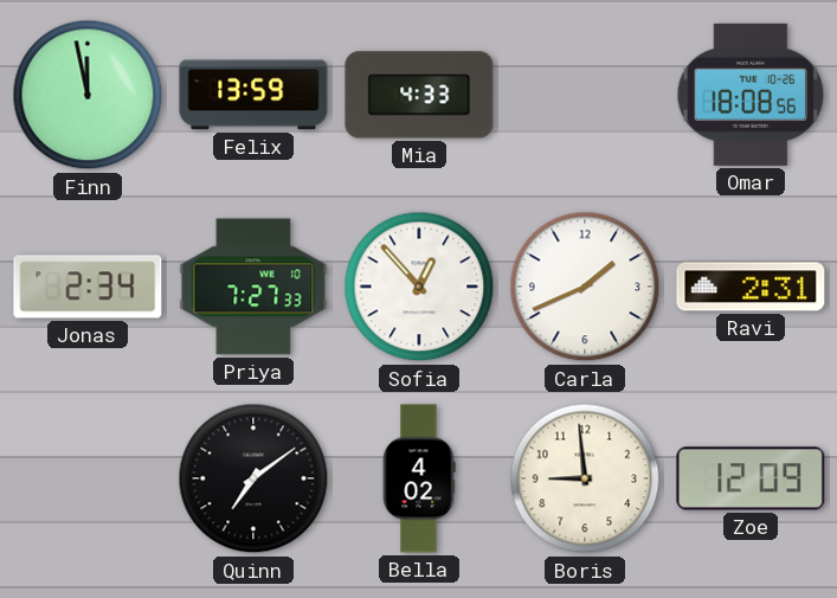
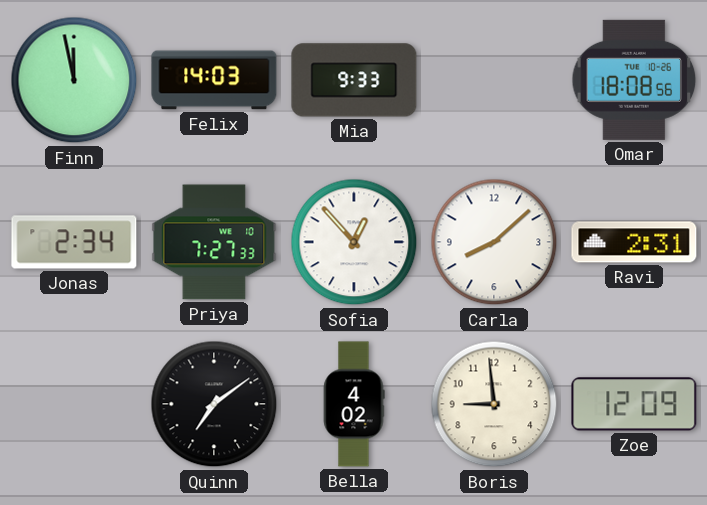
Felix: 13:59 -> 14:03 (214, 80)
Mia: 4:33 -> 9:33 (354, 80)
Carla: 1:41 -> 8:08 (494, 242)
